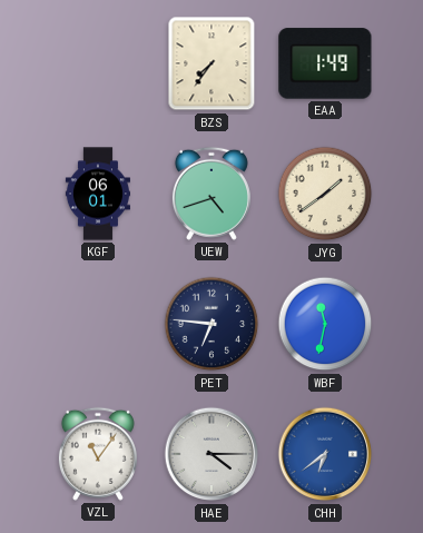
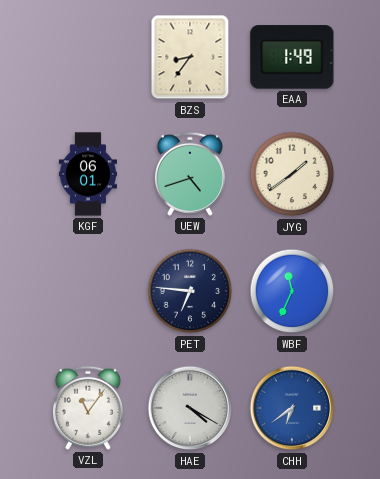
BZS: 7:36 -> 8:36 (190, 57)
WBF: 11:32 -> 11:34 (292, 291)
HAE: 4:15 -> 4:20 (190, 408)
